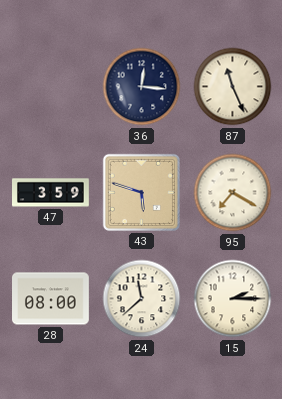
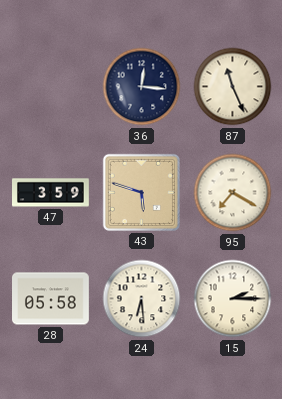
28: 08:00 -> 05:58 (51, 299)
24: 11:38 -> 6:29 (142, 299)
